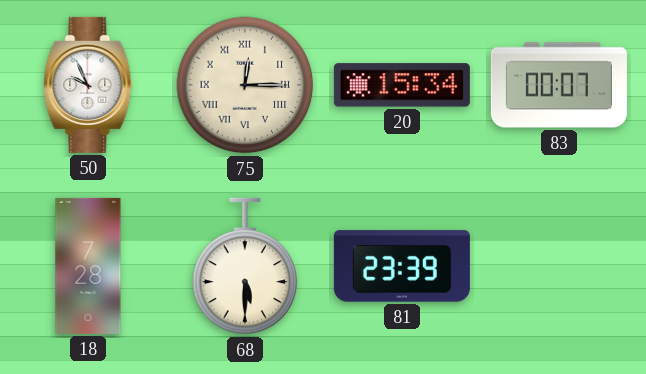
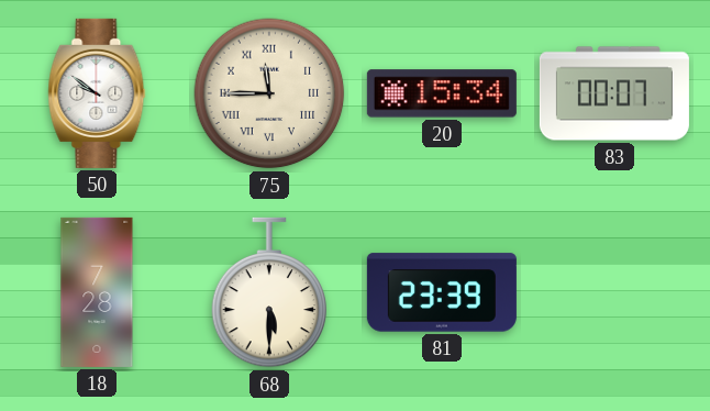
50: 9:56 -> 9:51 (97, 93)
75: 12:15 -> 11:45 (269, 93)
